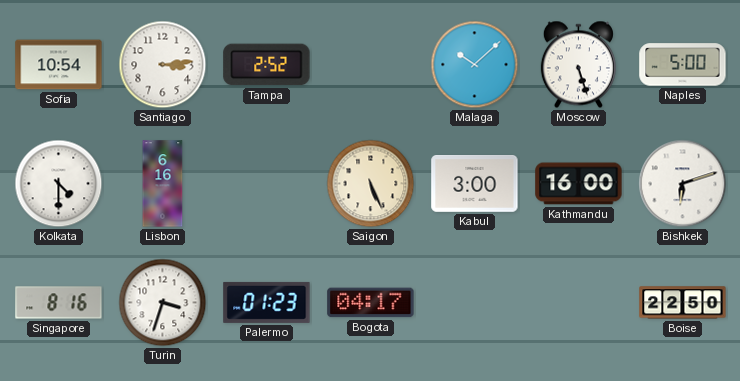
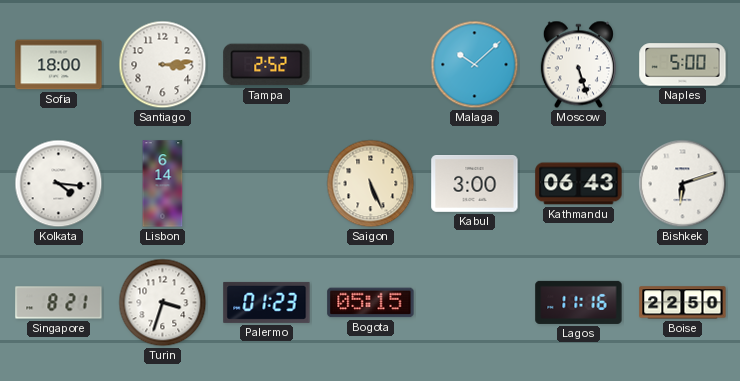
Sofia: 10:54 -> 18:00 (59, 65)
Kolkata: 4:30 -> 4:16 (59, 184)
Lisbon: 6:16 -> 6:14 (163, 184)
Kathmandu: 16:00 -> 06:43 (579, 184)
Singapore: 8:16 -> 8:21 (59, 303)
Bogota: 04:17 -> 05:15 (371, 303)
Lagos: none -> 11:16 (579, 302)
